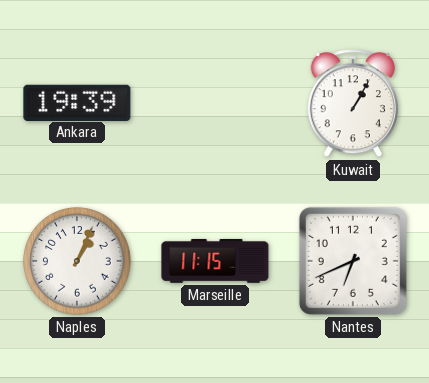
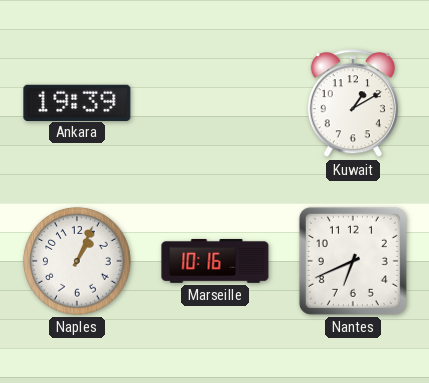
Kuwait: 1:05 -> 1:10 (353, 104)
Marseille: 11:15 -> 10:16 (215, 261)
